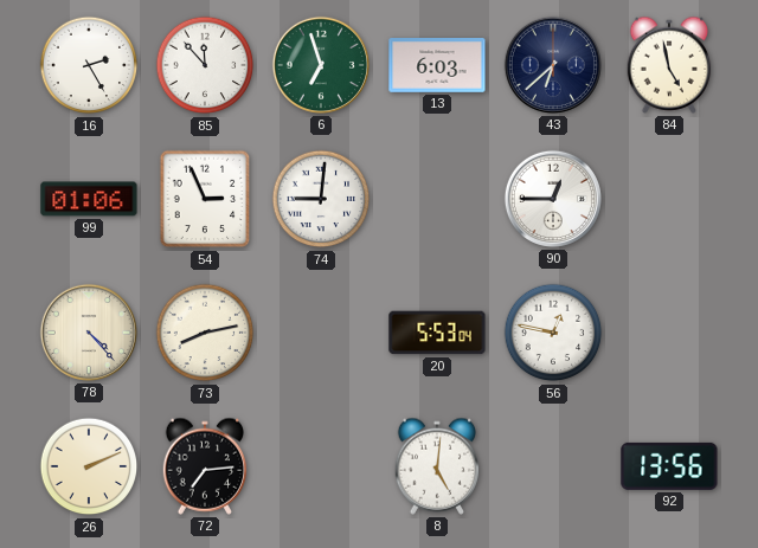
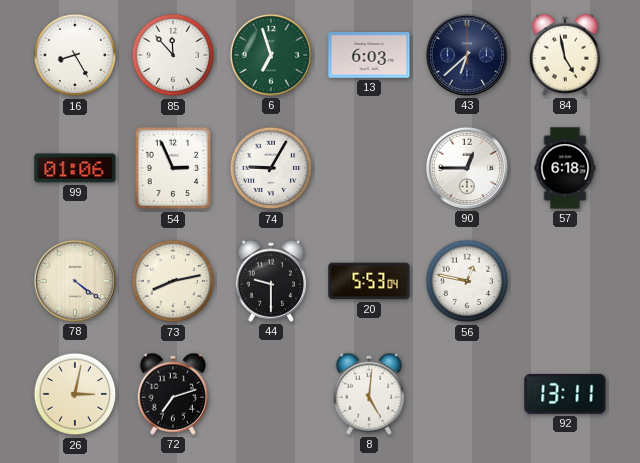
16: 2:25 -> 8:25 (75, 55)
74: 9:01 -> 9:05 (271, 168)
57: none -> 6:18 (565, 168)
78: 4:23 -> 4:21 (75, 281)
44: none -> 9:30 (271, 281)
26: 2:11 -> 3:02 (75, 394)
72: 7:14 -> 7:12 (173, 394)
92: 13:56 -> 13:11 (565, 394)
